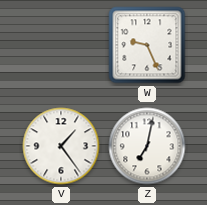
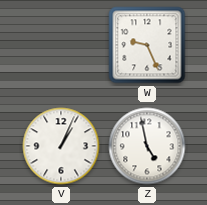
V: 1:24 -> 1:04 (61, 146)
Z: 7:02 -> 4:58 (147, 146)
